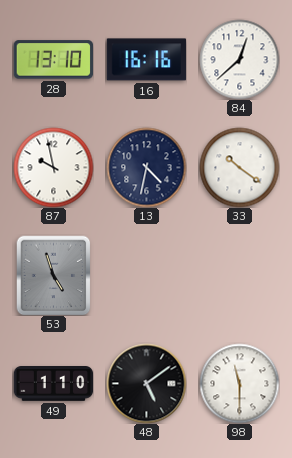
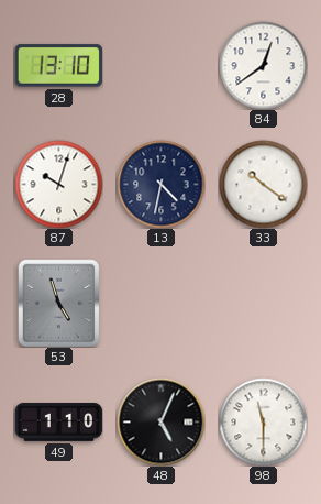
16: 16:16 -> none (146, 60)
84: 12:38 -> 12:39 (263, 65)
87: 9:58 -> 10:03 (58, 184)
48: 5:09 -> 5:04 (160, 421)
